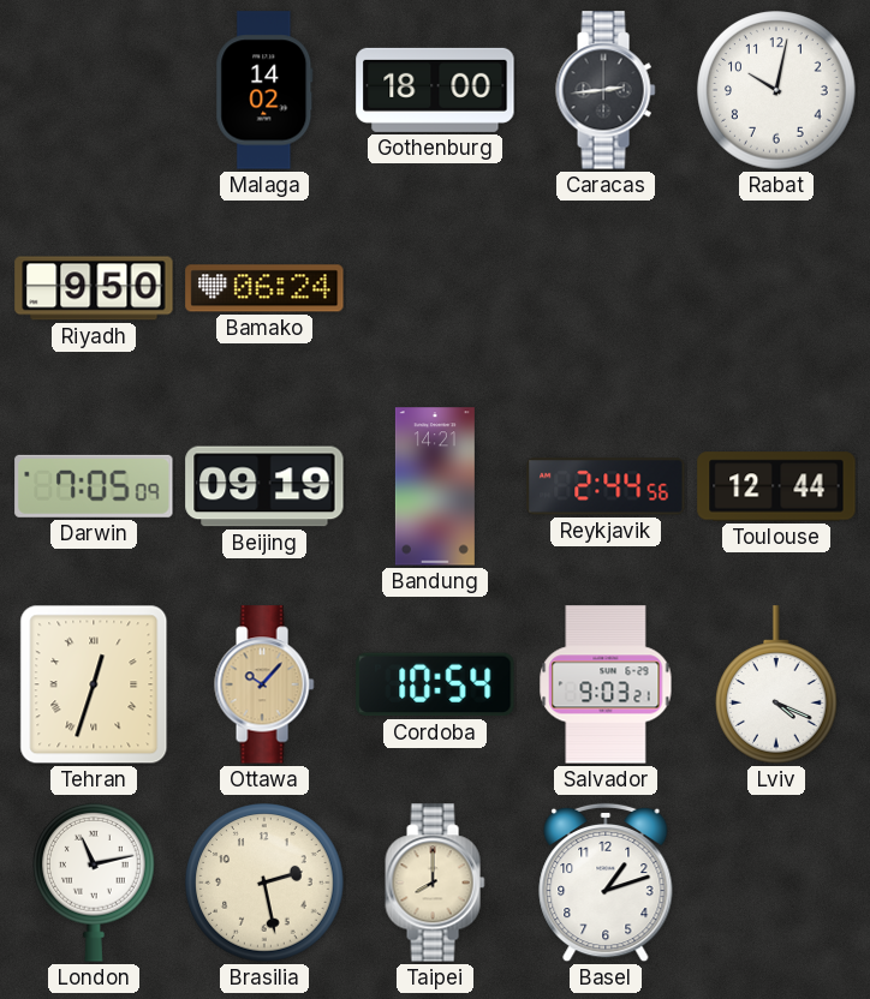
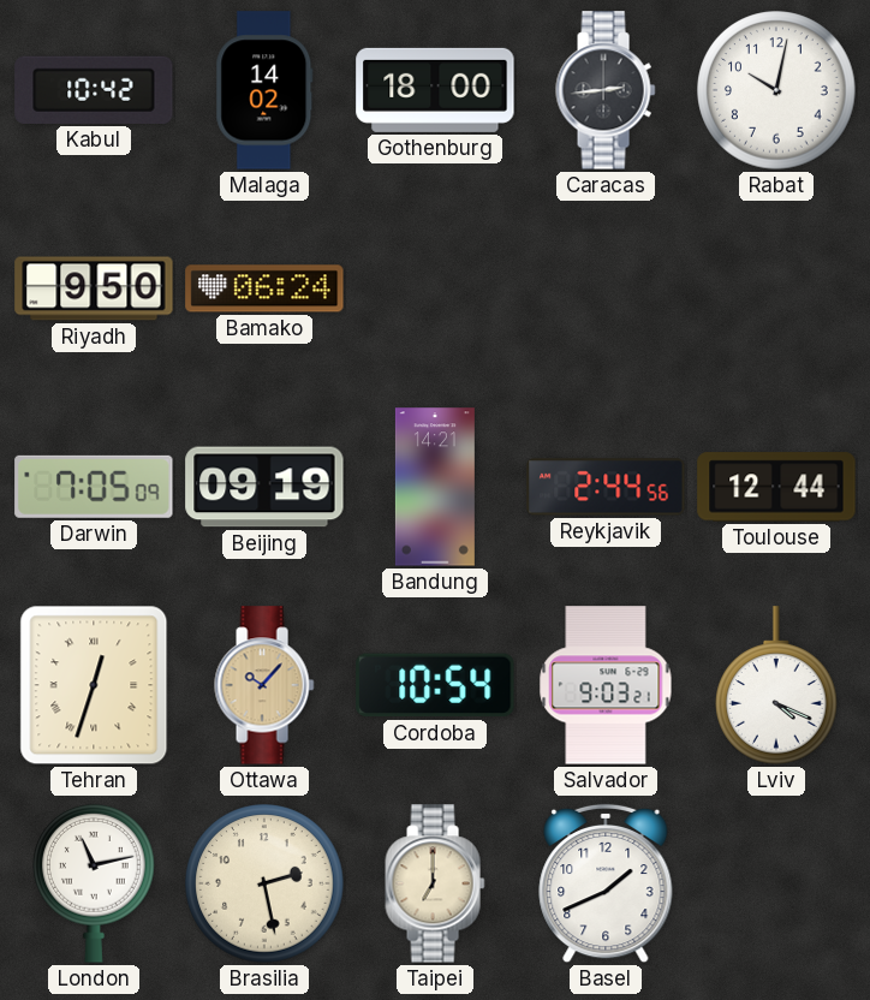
Kabul: none -> 10:42 (94, 90)
Taipei: 8:00 -> 7:00 (435, 883)
Basel: 1:12 -> 1:41 (606, 883)
